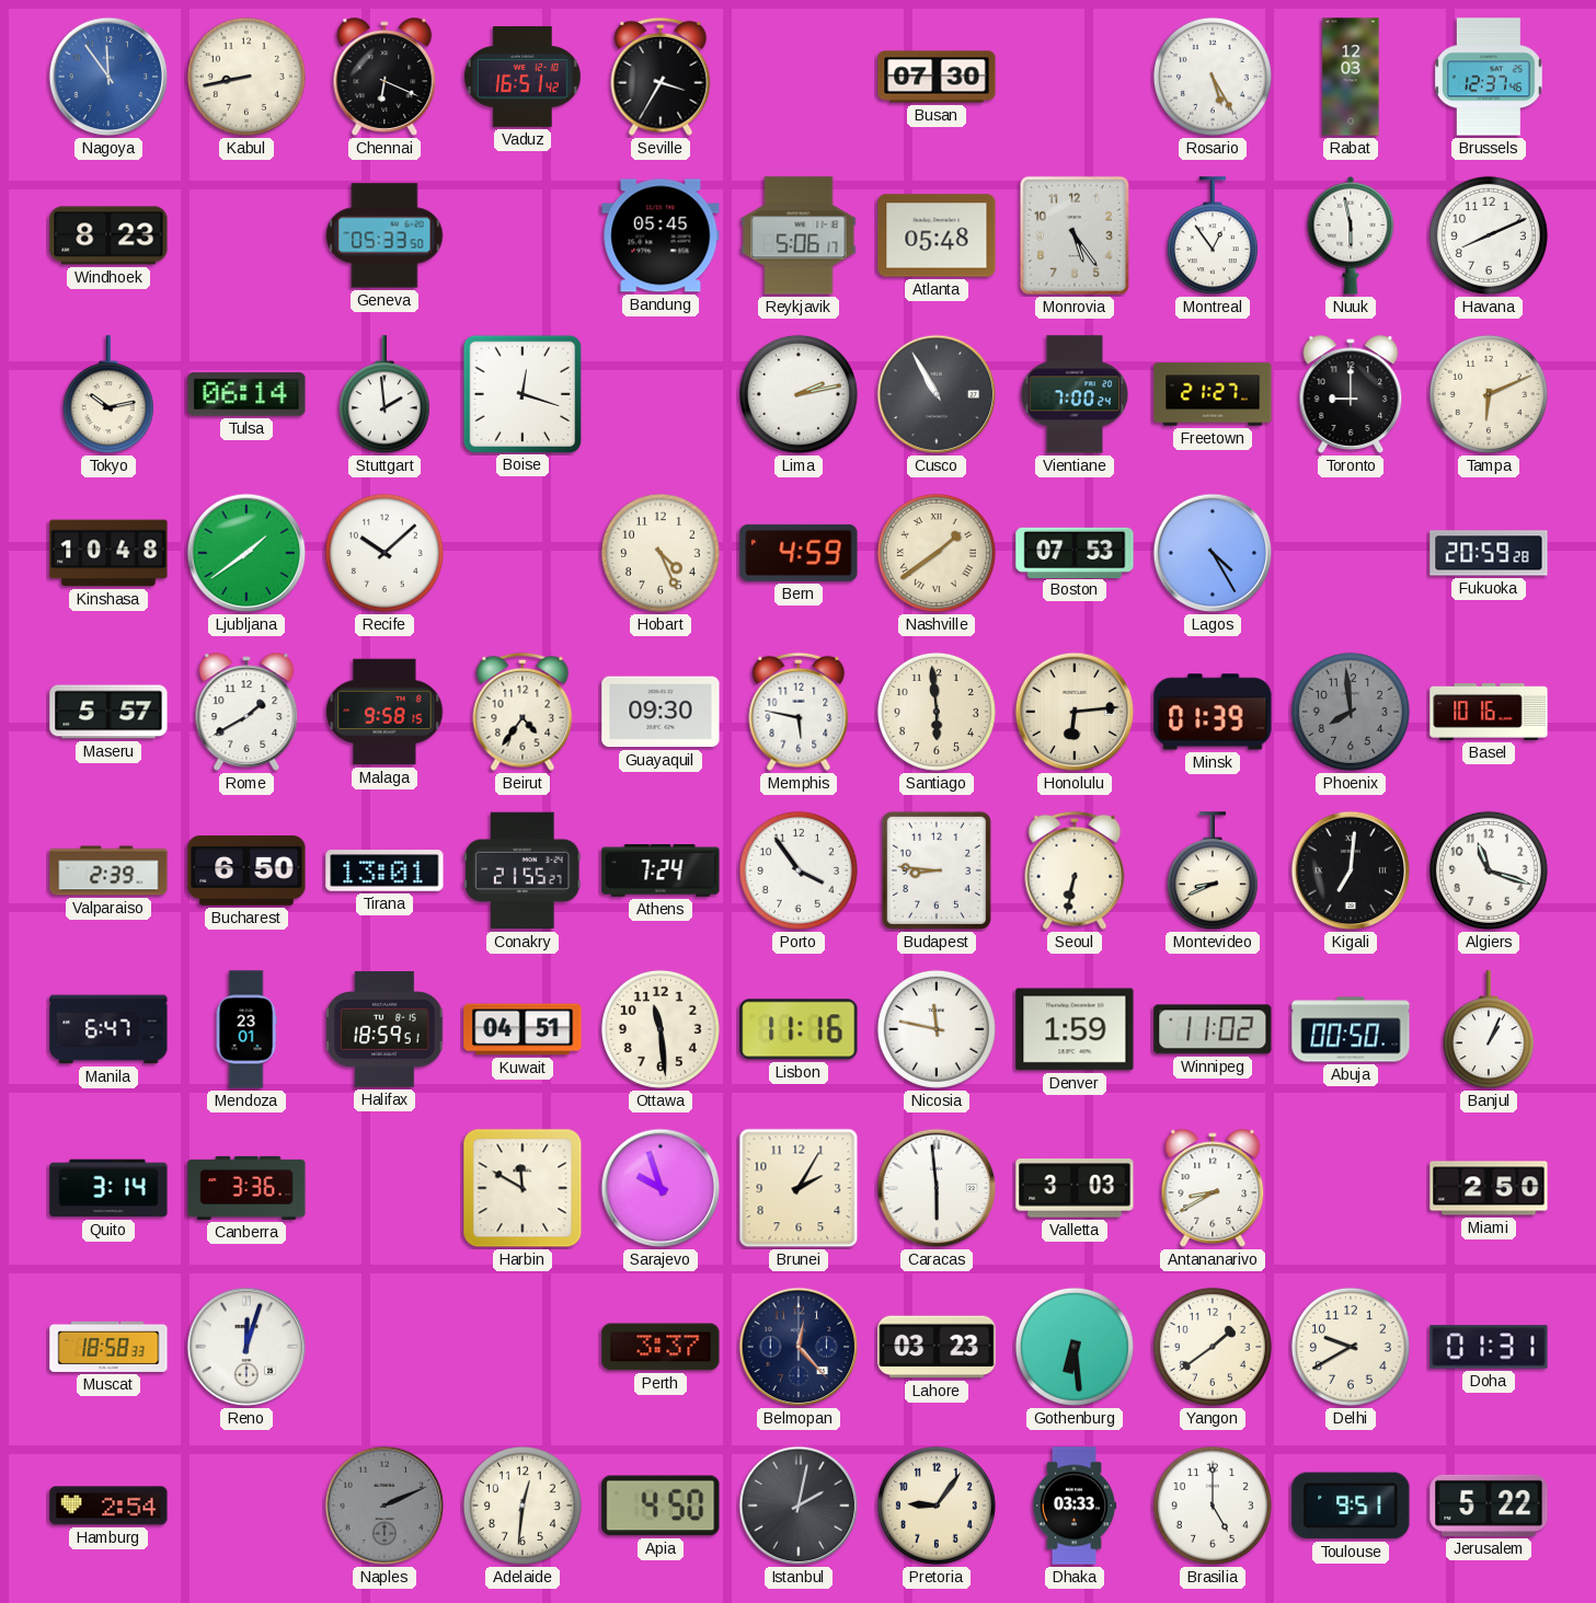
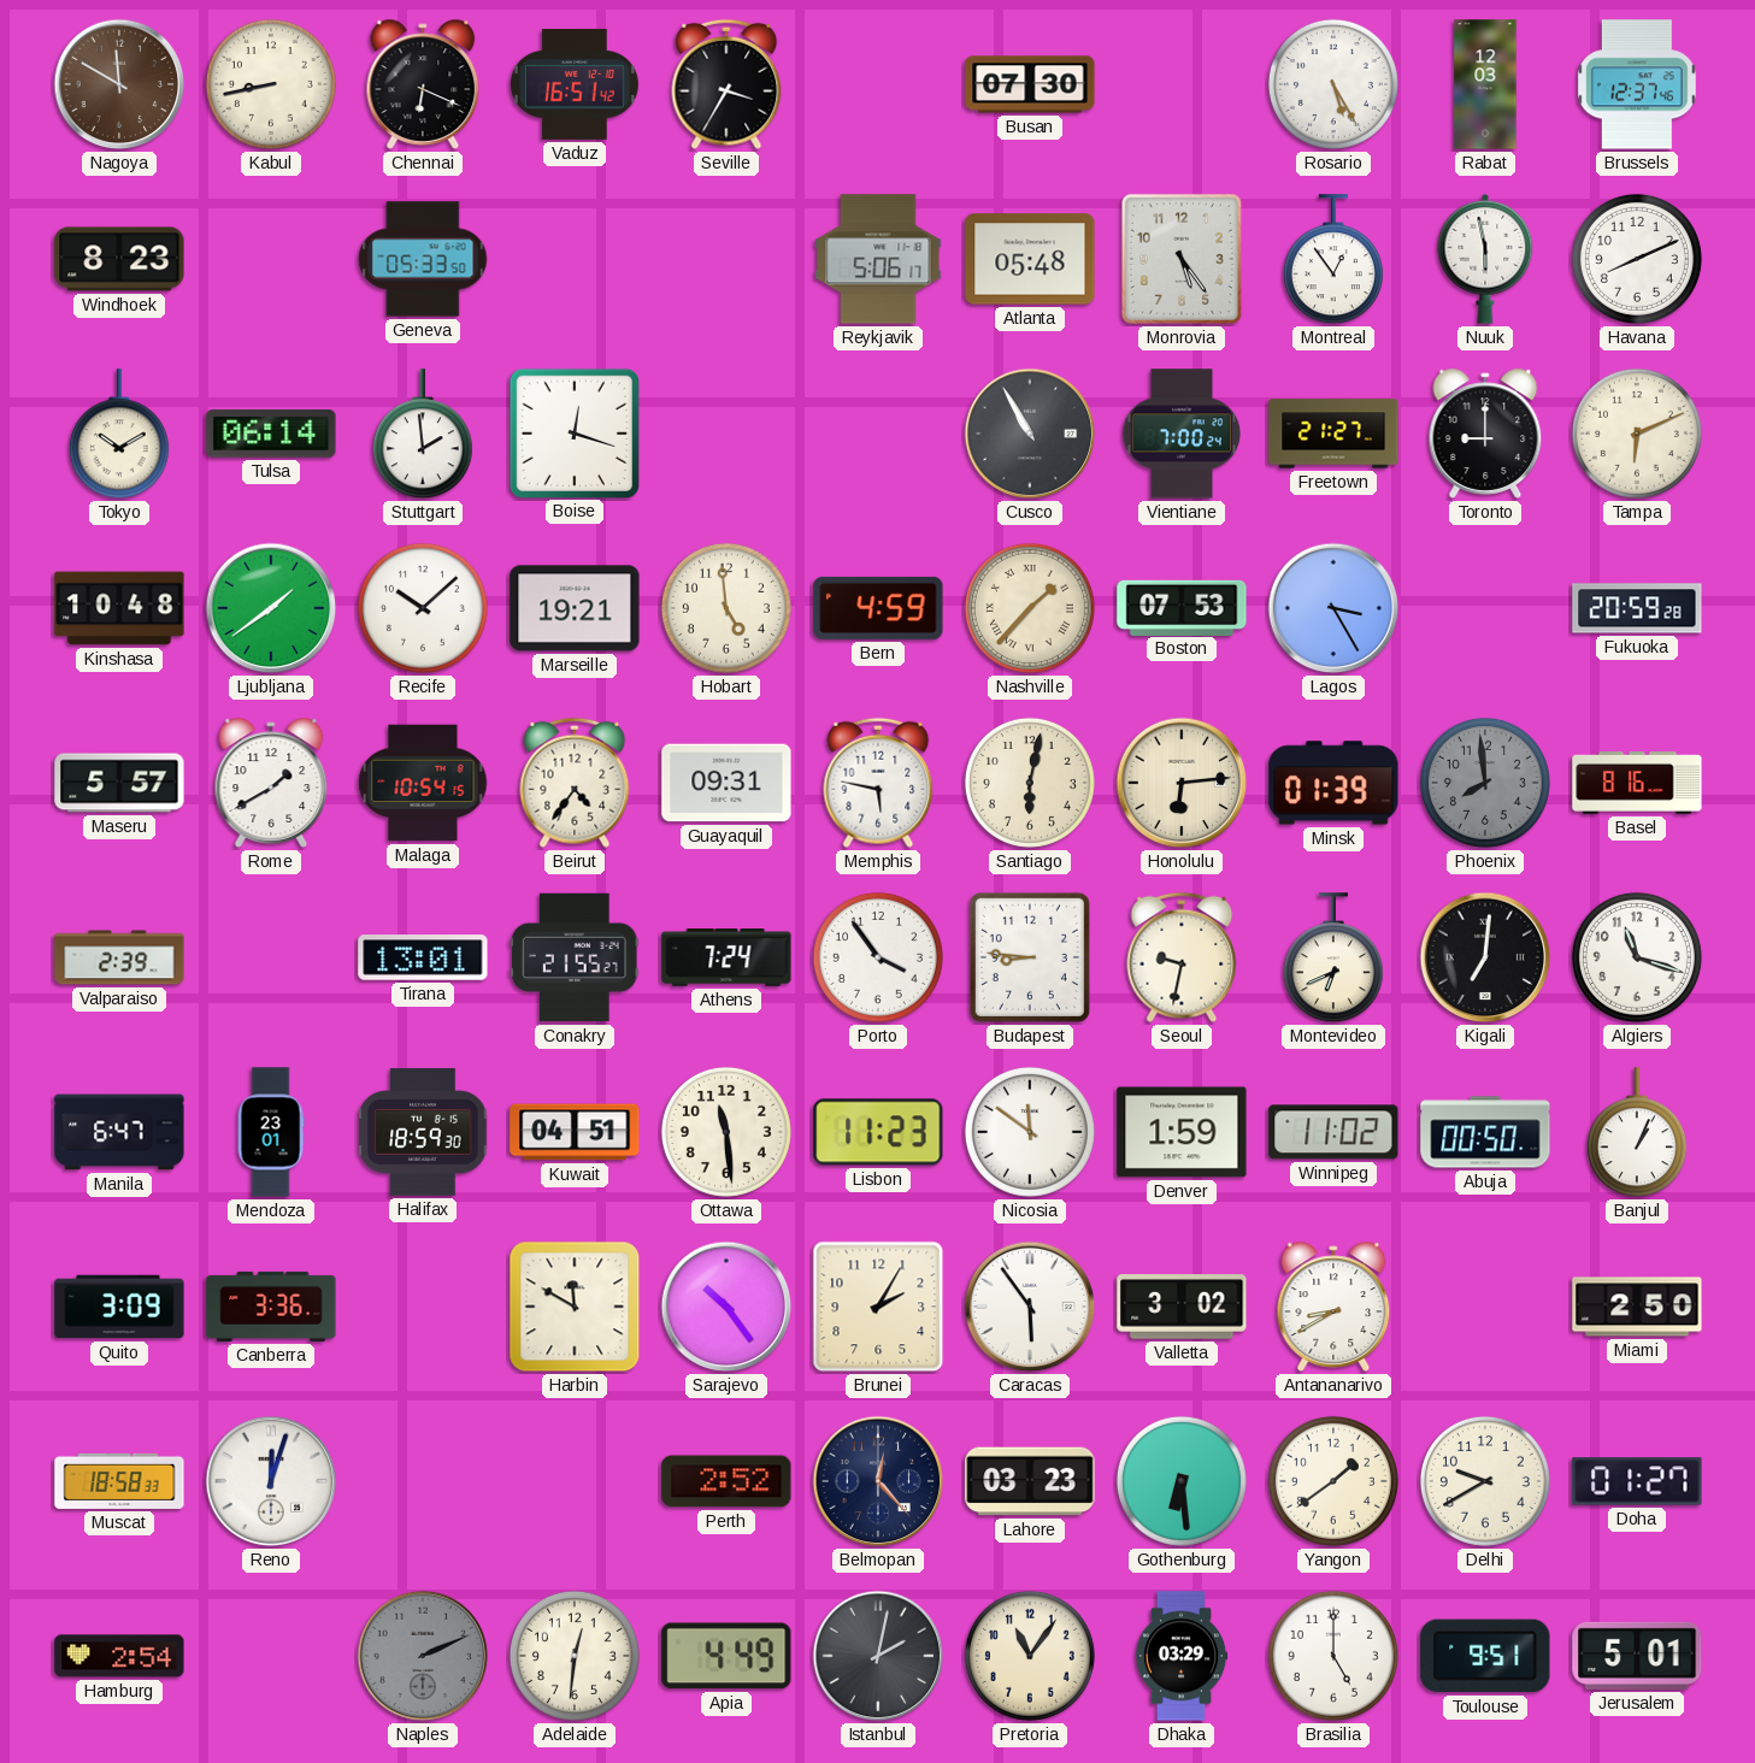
Nagoya: 11:54 -> 11:50 (119, 84)
Nagoya dial: blue -> brown (119, 84)
Bandung: 05:45 -> none (661, 235)
Tokyo: 10:13 -> 10:10 (119, 435)
Lima: 2:13 -> none (799, 394)
Marseille: none -> 19:21 (575, 608)
Hobart: 4:26 -> 4:59 (726, 608)
Nashville: 1:39 -> 1:37 (1030, 608)
Lagos: 4:25 -> 3:25 (1333, 608)
Malaga: 9:58 -> 10:54 (423, 783)
Guayaquil: 09:30 -> 09:31 (726, 783)
Santiago: 5:59 -> 6:02 (1030, 783)
Basel: 10:16 -> 8:16 (1637, 783)
Bucharest: 6:50 -> none (246, 870)
Seoul: 6:32 -> 9:32 (1182, 957)
Montevideo: 8:41 -> 6:41 (1333, 959)
Halifax: 18:59:51 -> 18:59:30 (423, 1133)
Lisbon: 11:16 -> 11:23 (878, 1132)
Nicosia: 11:47 -> 11:51 (1030, 1132)
Quito: 3:14 -> 3:09 (119, 1307)
Sarajevo: 9:57 -> 10:24 (726, 1307)
Caracas: 5:59 -> 5:54 (1030, 1307)
Valletta: 3:03 -> 3:02 (1182, 1307)
Perth: 3:37 -> 2:52 (726, 1481)
Doha: 01:31 -> 01:27 (1637, 1481)
Apia: 4:50 -> 4:49 (726, 1656)
Pretoria: 9:06 -> 11:06 (1030, 1656)
Dhaka: 03:33 -> 03:29 (1182, 1656)
Jerusalem: 5:22 -> 5:01 (1637, 1656)
